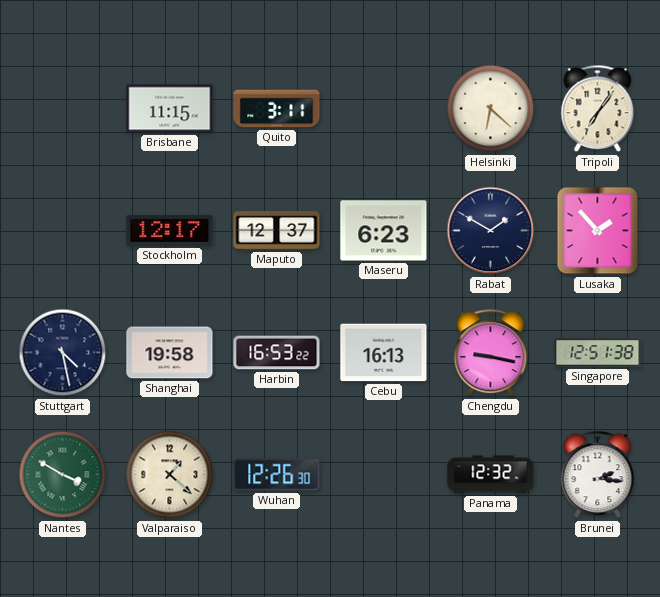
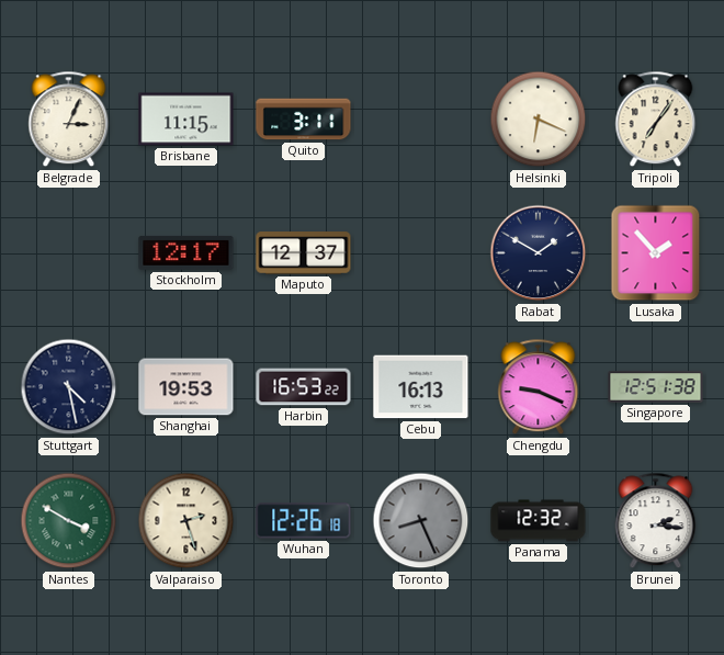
Belgrade: none -> 3:04 (69, 120)
Helsinki: 6:22 -> 6:19 (539, 120)
Maseru: 6:23 -> none (384, 231)
Shanghai: 19:58 -> 19:53 (186, 387)
Chengdu: 9:17 -> 9:19 (539, 387)
Valparaiso: 1:22 -> 2:27 (186, 521)
Wuhan: 12:26:30 -> 12:26:18 (304, 521)
Toronto: none -> 8:26 (421, 521)
